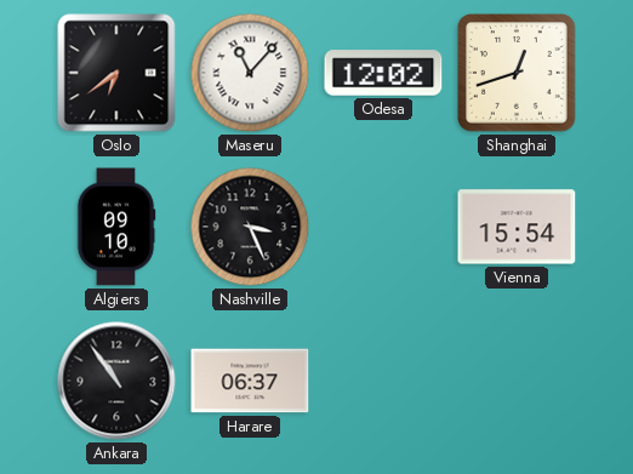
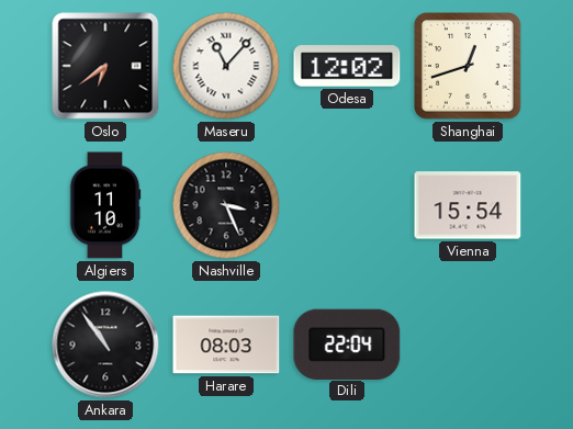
Algiers: 09:10 -> 11:10 (105, 205)
Harare: 06:37 -> 08:03 (226, 345)
Dili: none -> 22:04 (347, 343)
